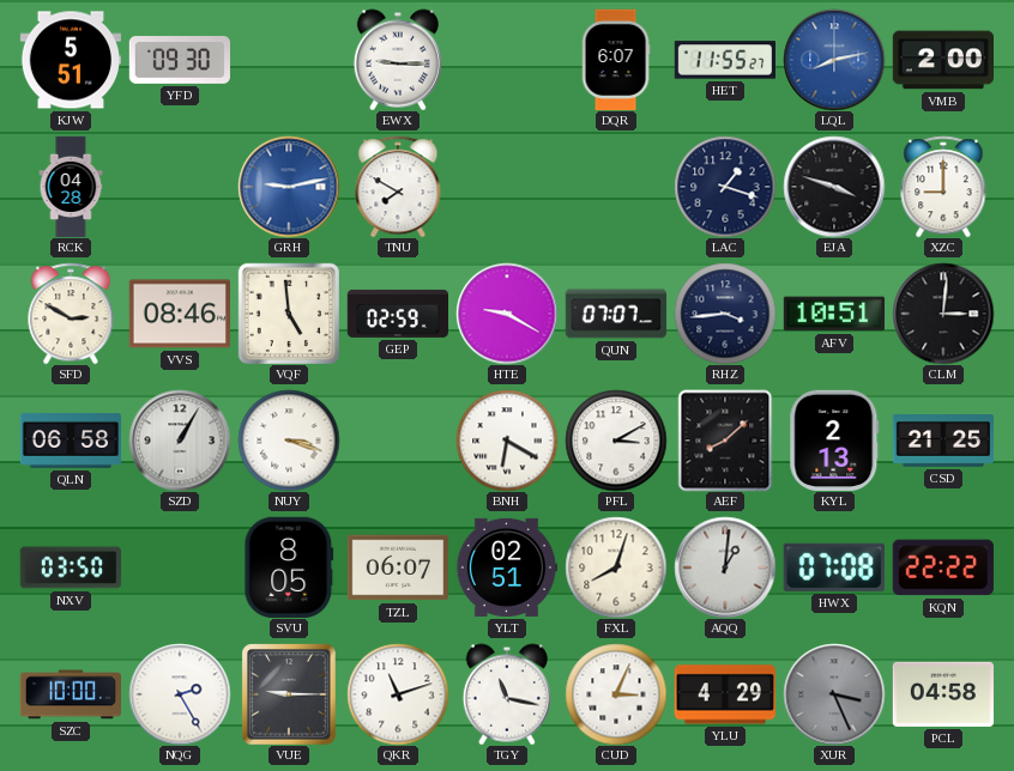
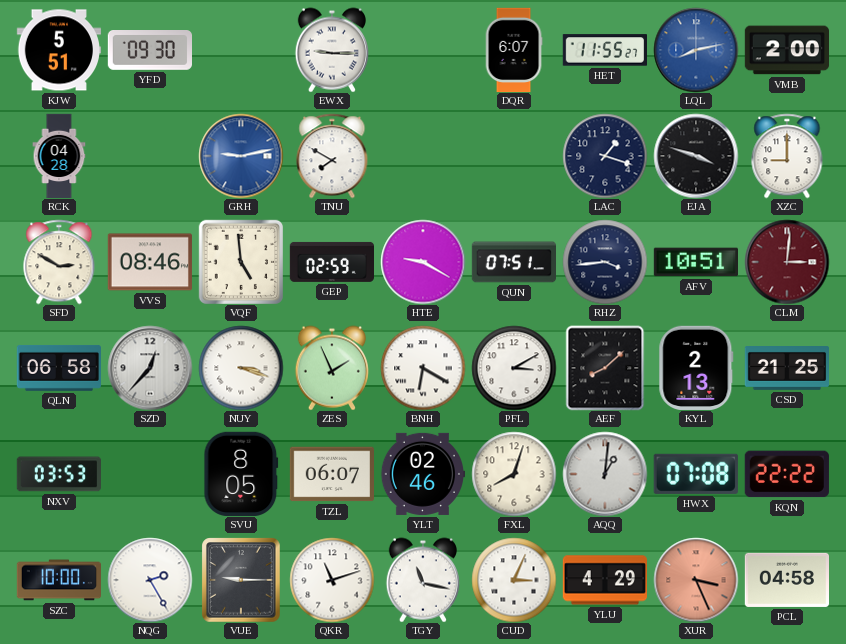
QUN: 07:07 -> 07:51 (513, 262)
CLM dial: black -> burgundy (787, 262)
SZD: 1:05 -> 12:37 (150, 368)
ZES: none -> 1:56 (332, 368)
NXV: 03:50 -> 03:53 (59, 474)
YLT: 02:51 -> 02:46 (422, 474)
XUR dial: grey -> salmon (696, 580)
